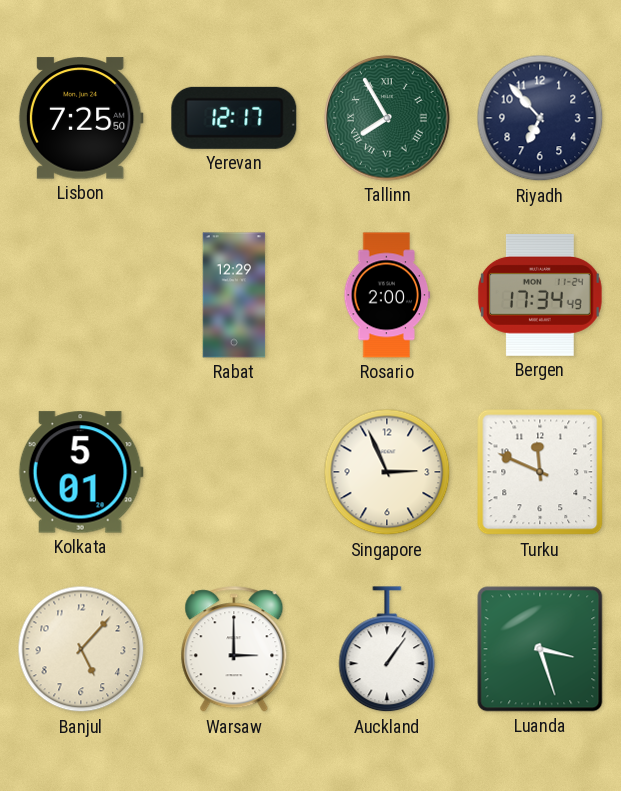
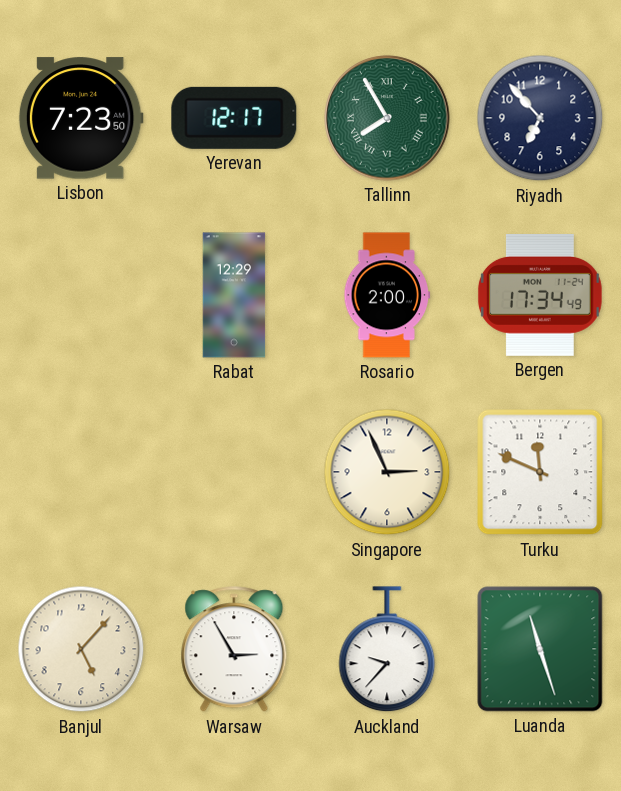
Lisbon: 7:25 -> 7:23 (81, 118)
Kolkata: 5:01 -> none (81, 472)
Warsaw: 3:00 -> 2:55 (234, 650)
Auckland: 1:06 -> 9:37 (387, 650)
Luanda: 3:27 -> 11:27 (540, 649)
